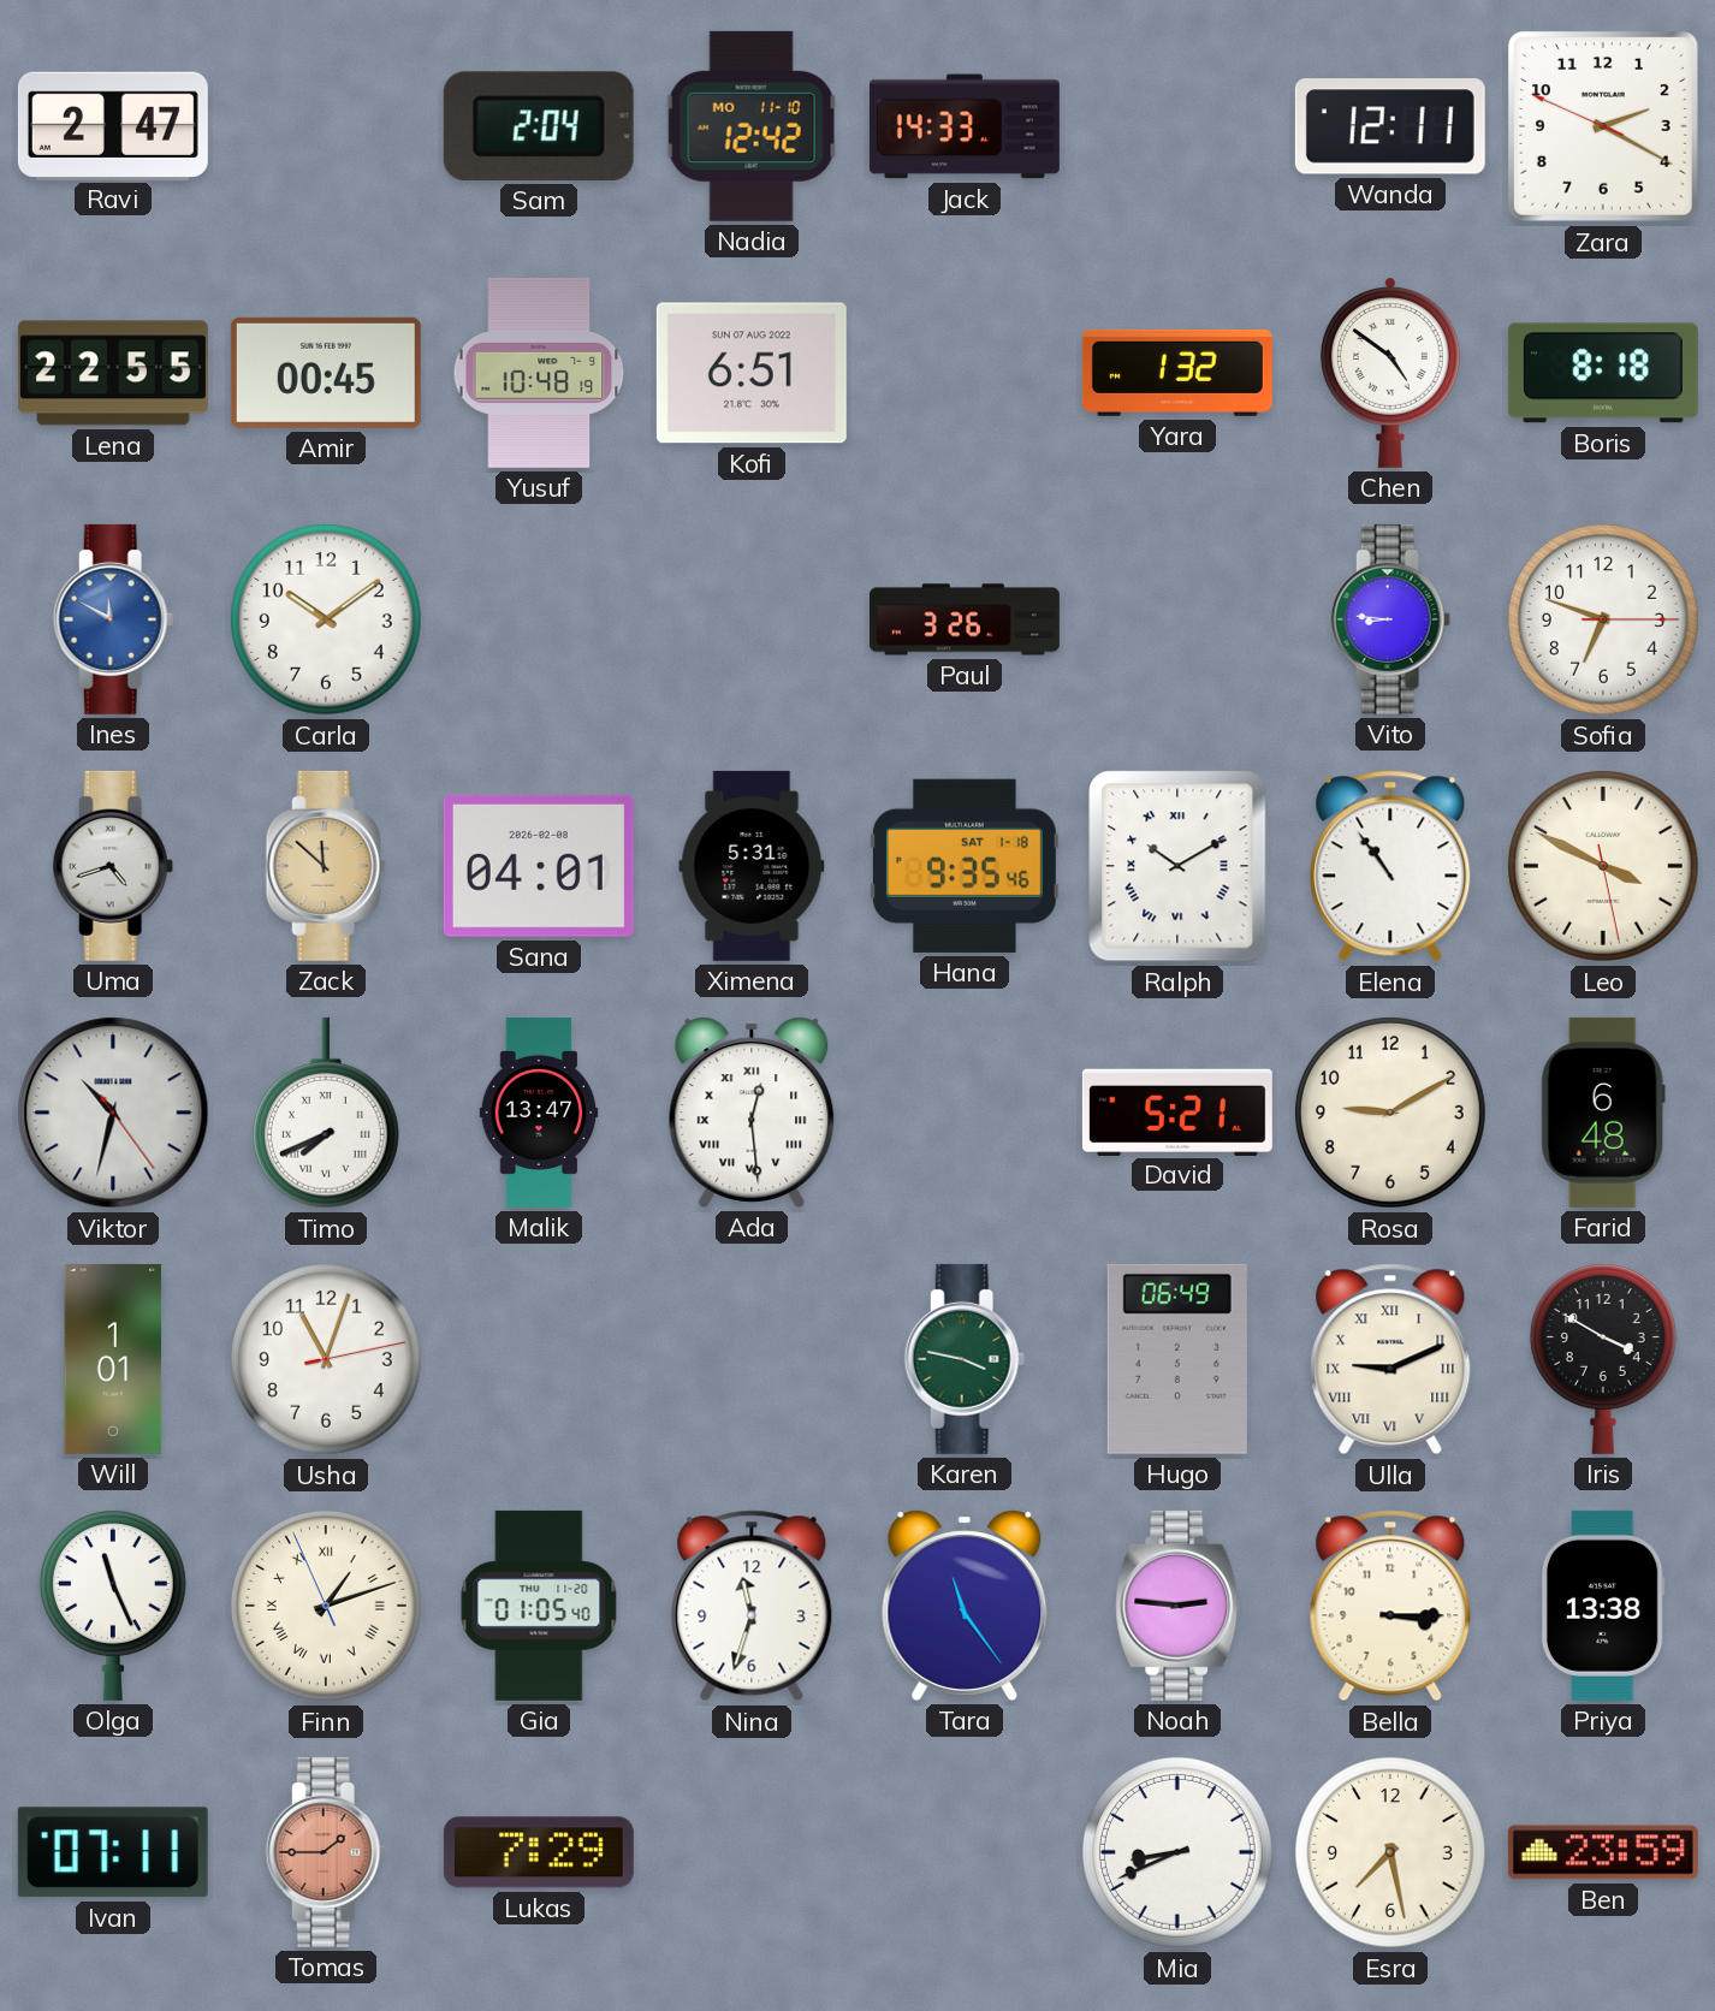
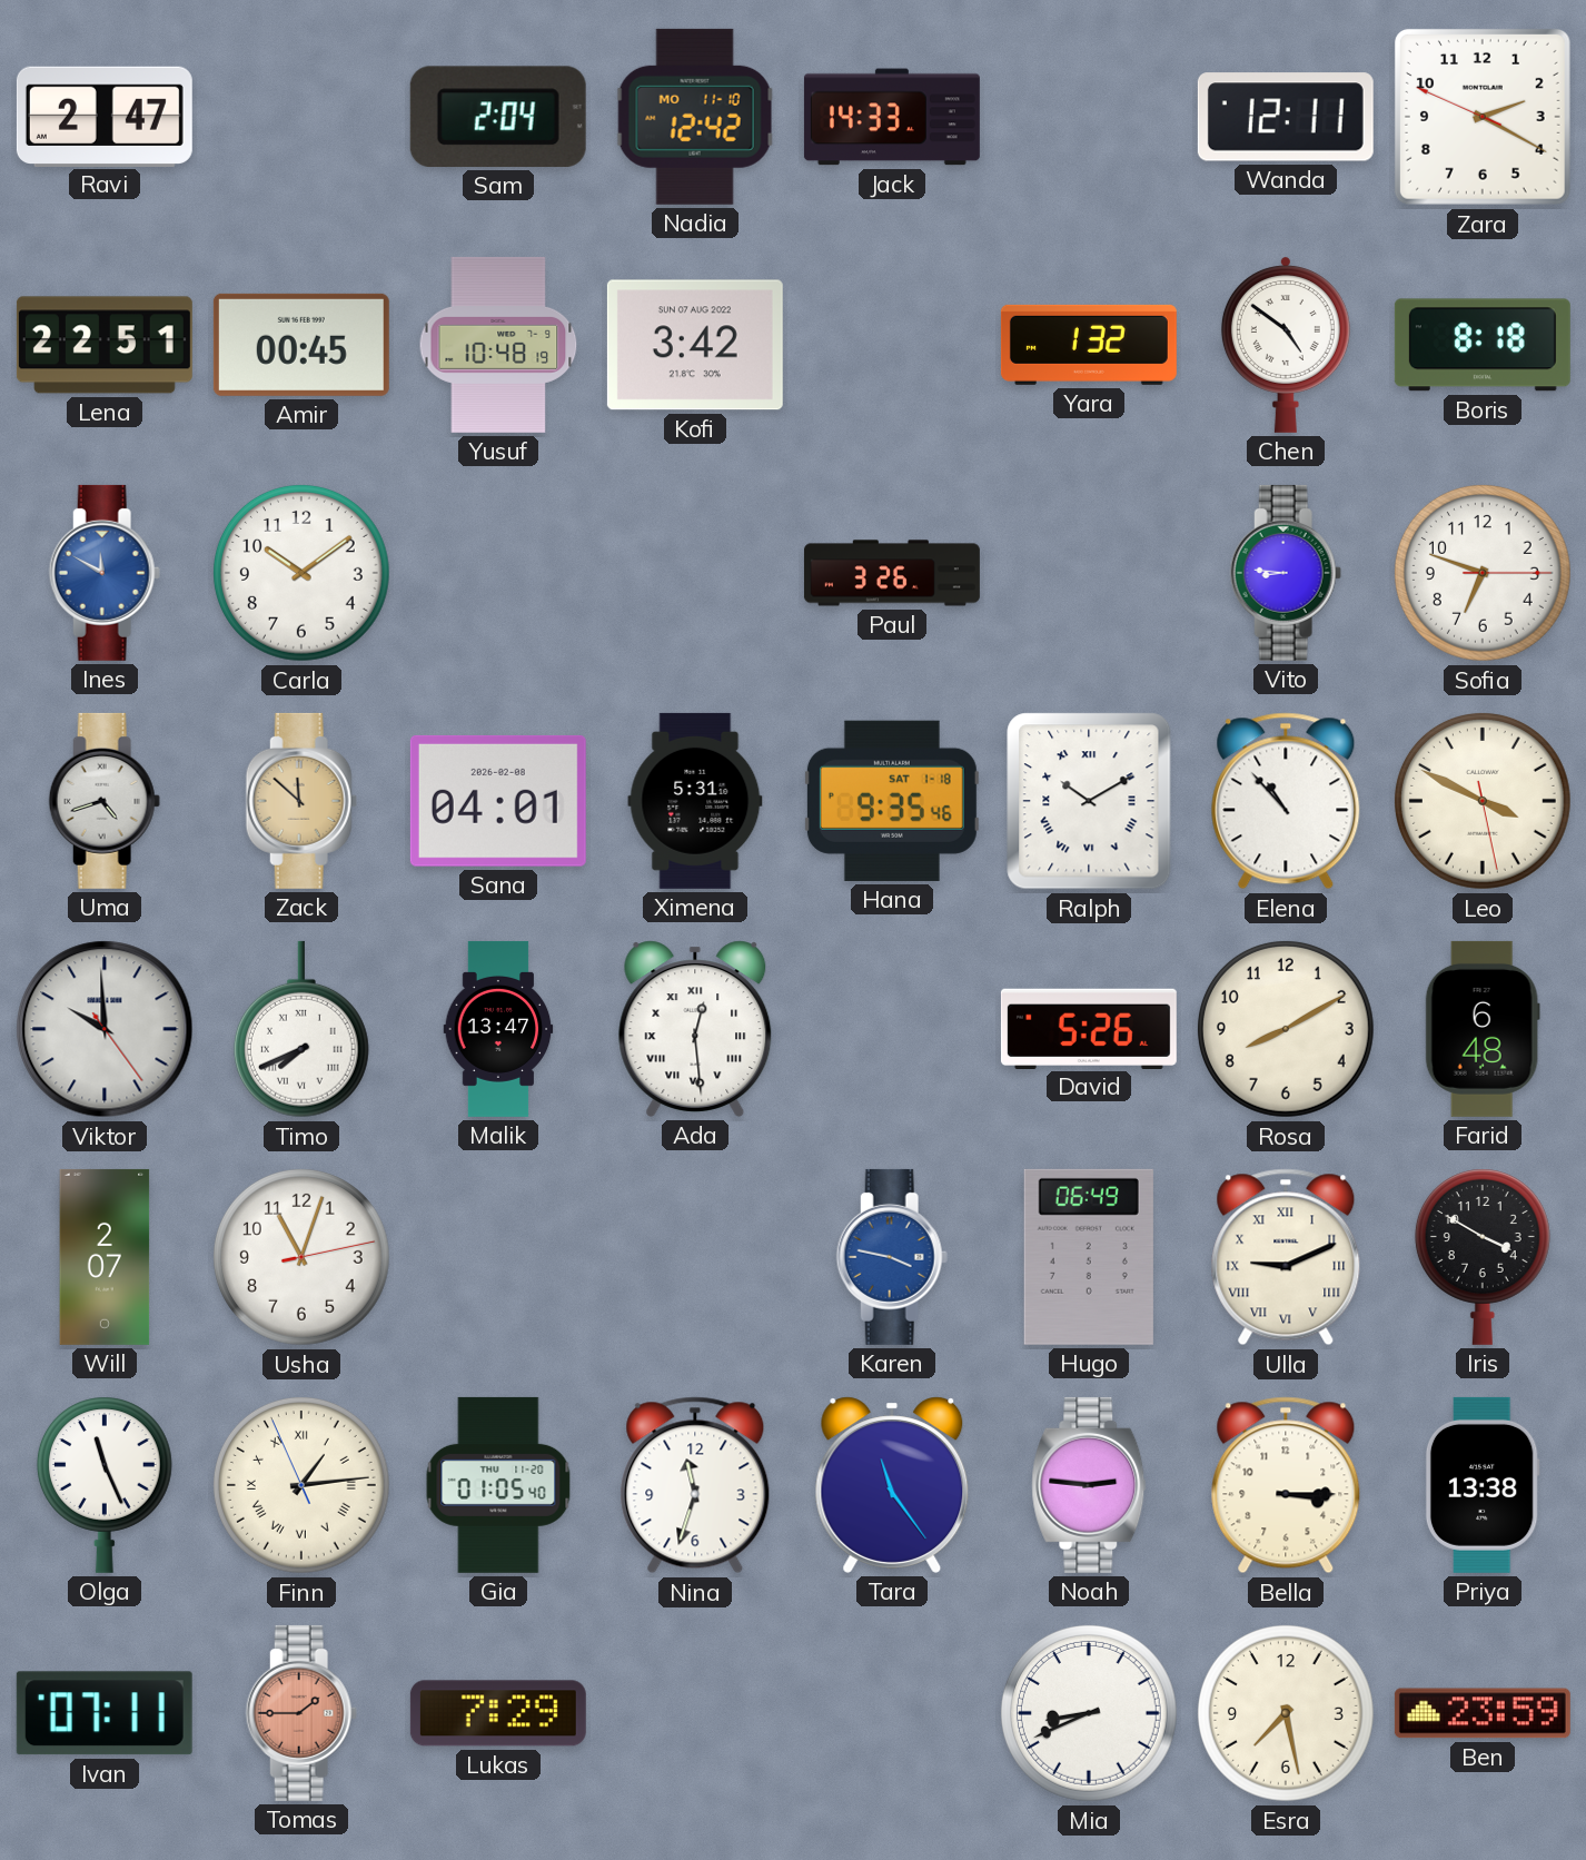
Lena: 22:55 -> 22:51 (105, 345)
Kofi: 6:51 -> 3:42 (695, 345)
Elena: 10:54 -> 10:53 (1286, 801)
Viktor: 10:32 -> 9:59 (105, 1029)
David: 5:21 -> 5:26 (1089, 1028)
Rosa: 9:10 -> 8:10 (1286, 1029)
Will: 1:01 -> 2:07 (105, 1257)
Karen dial: green -> blue (892, 1257)
Finn: 1:11 -> 1:13 (301, 1485)
